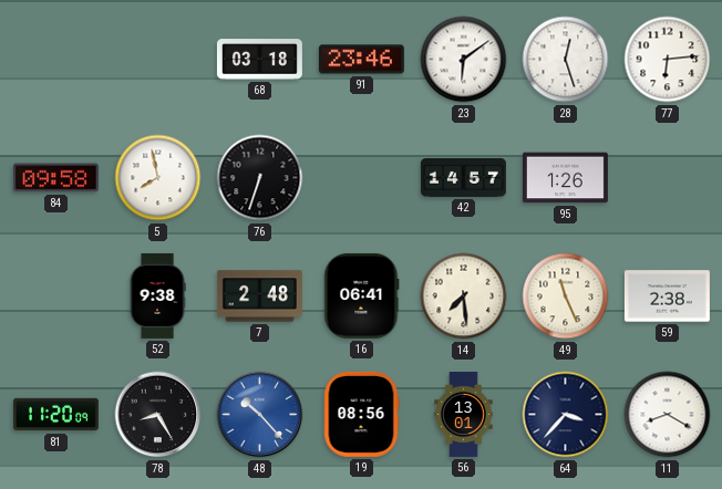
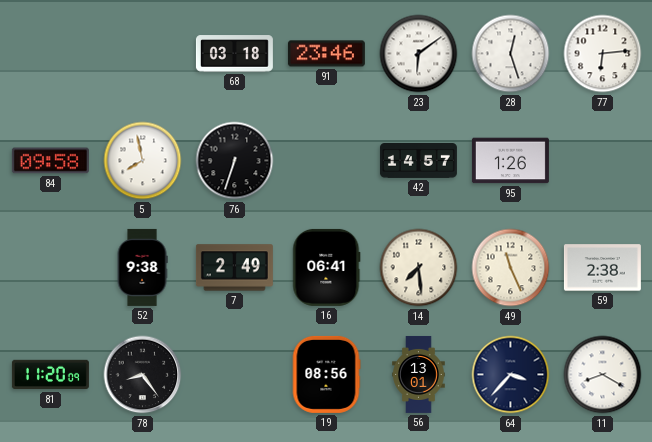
7: 2:48 -> 2:49 (234, 268)
78: 8:25 -> 8:24 (143, 375)
48: 10:23 -> none (260, 415)
